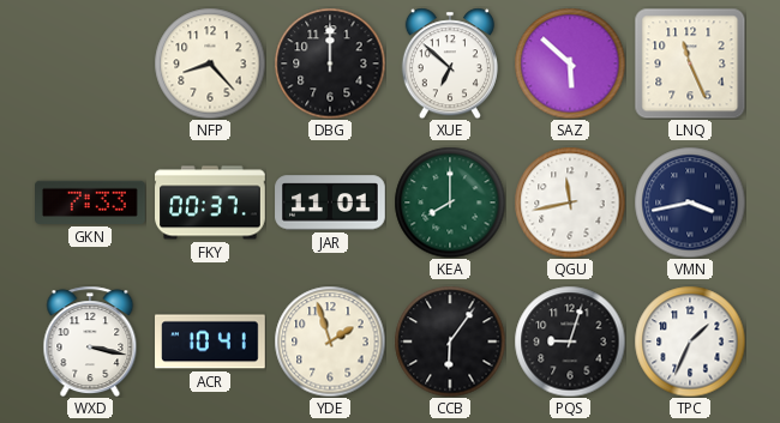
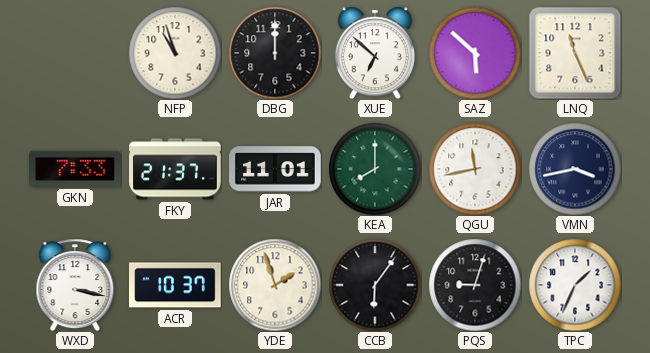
NFP: 8:23 -> 10:57 (175, 53)
FKY: 00:37 -> 21:37 (175, 169)
ACR: 10:41 -> 10:37 (176, 285)
